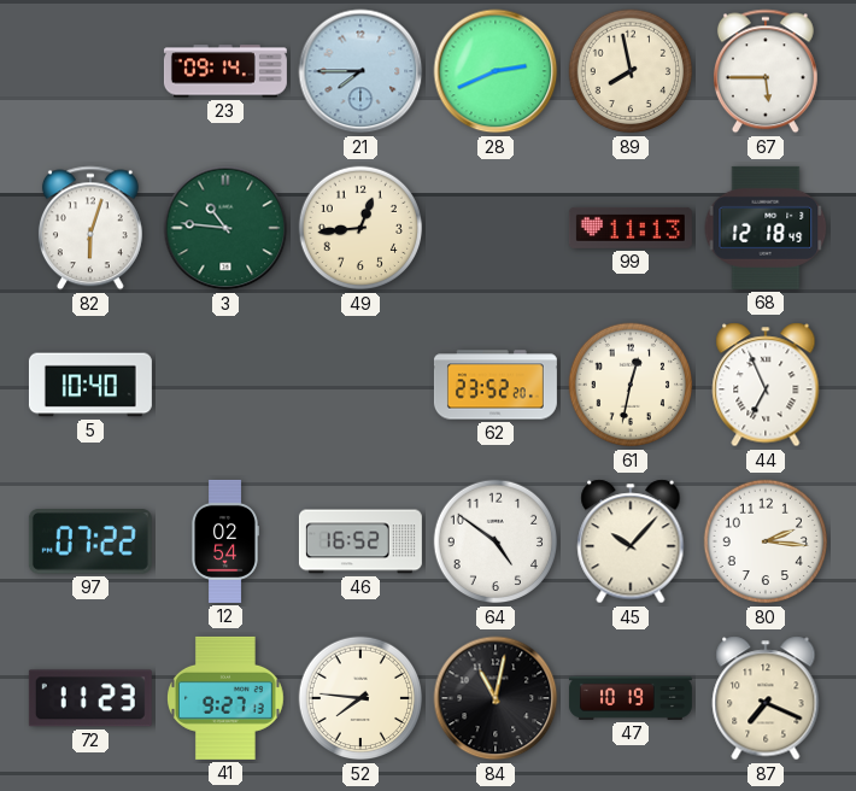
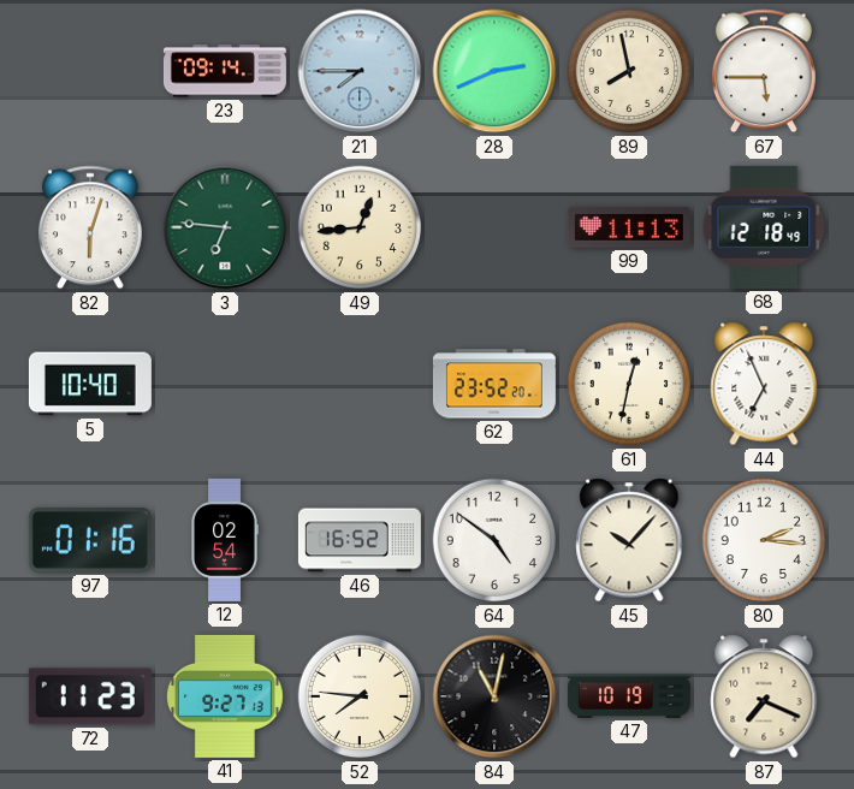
3: 10:46 -> 6:46 (225, 227)
97: 07:22 -> 01:16 (90, 541)
